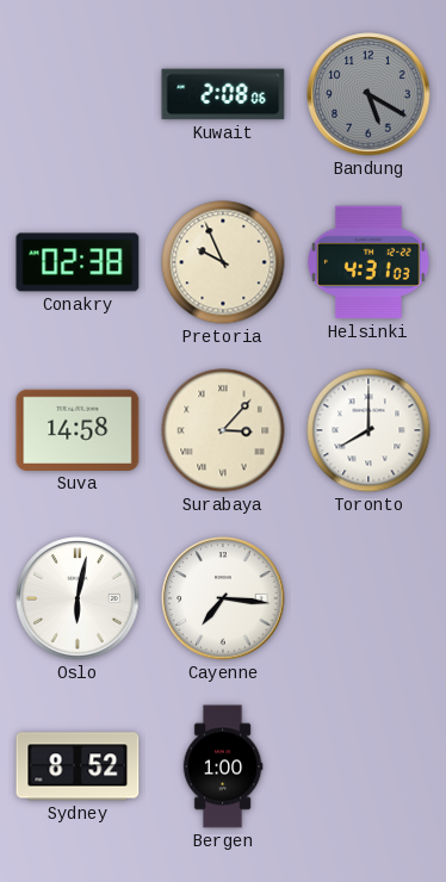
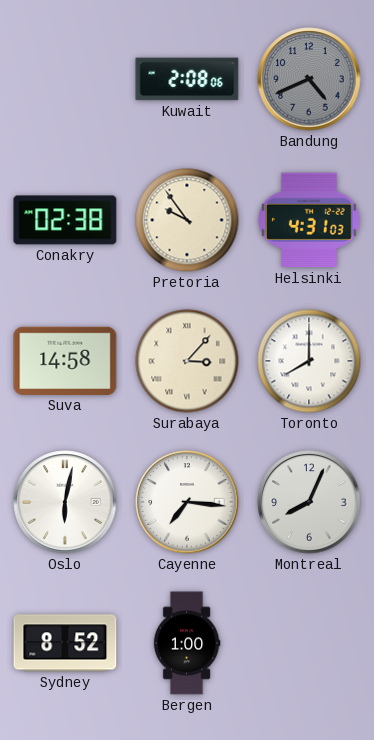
Bandung: 5:20 -> 4:41 (309, 79)
Pretoria: 9:56 -> 9:54 (187, 220)
Montreal: none -> 8:04 (309, 502)
